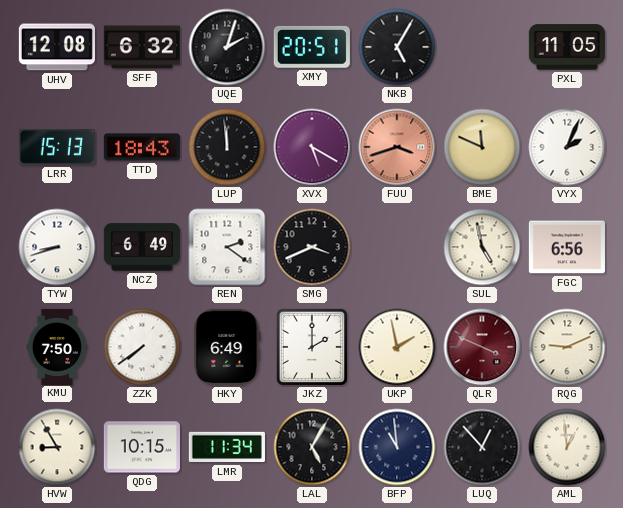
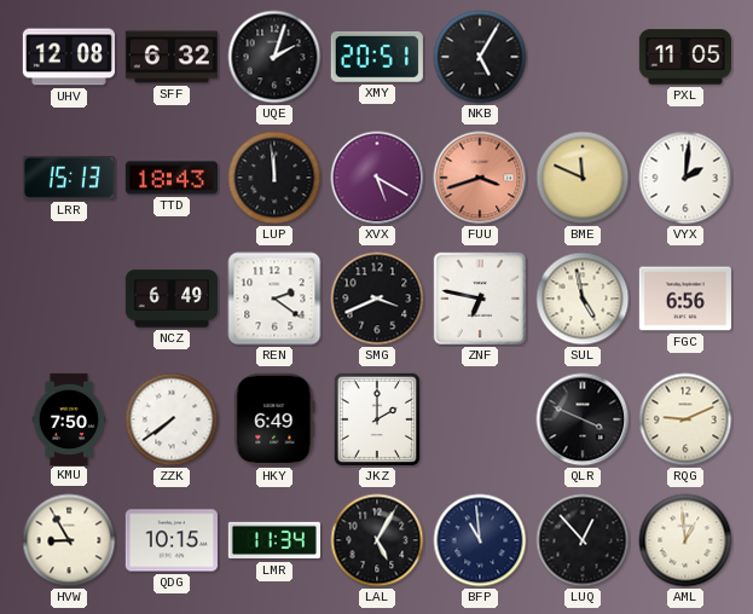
VYX: 2:04 -> 2:01 (685, 178)
TYW: 8:42 -> none (57, 247)
ZNF: none -> 6:47 (480, 299)
UKP: 1:58 -> none (397, 347)
QLR dial: burgundy -> black (583, 419)
